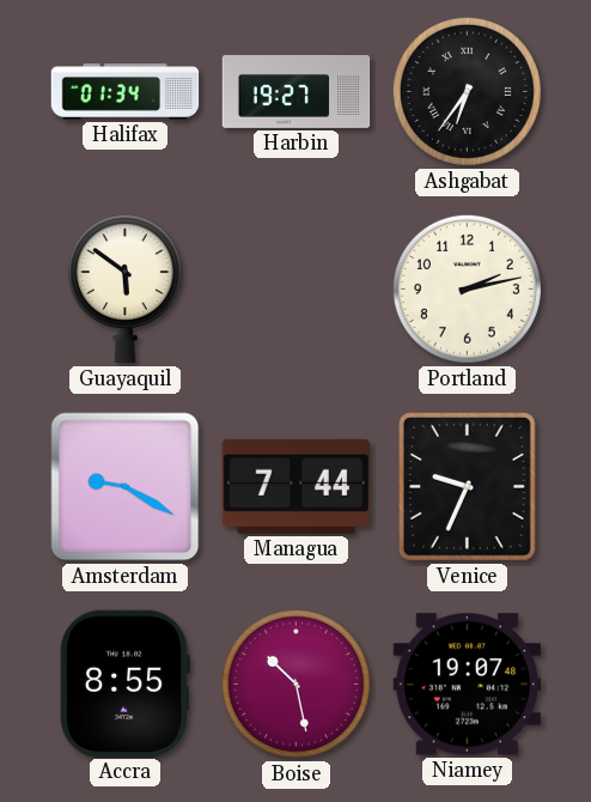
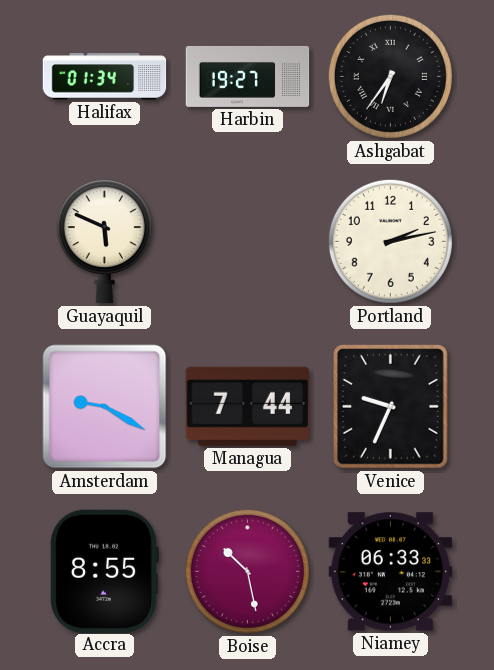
Guayaquil: 5:51 -> 5:49 (104, 242)
Niamey: 19:07 -> 06:33 (391, 572)
